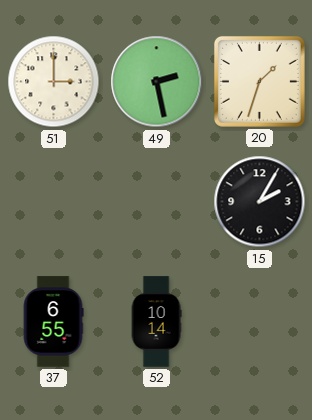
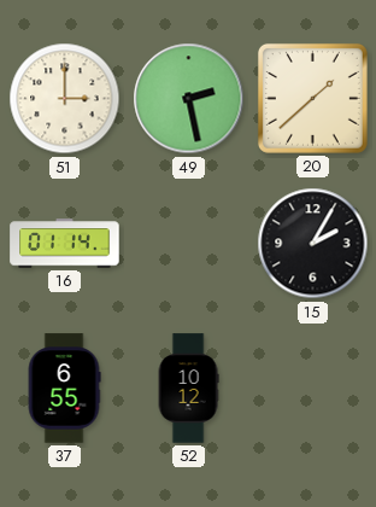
20: 1:33 -> 1:38 (312, 98)
16: none -> 01:14 (65, 244)
52: 10:14 -> 10:12 (188, 389)
